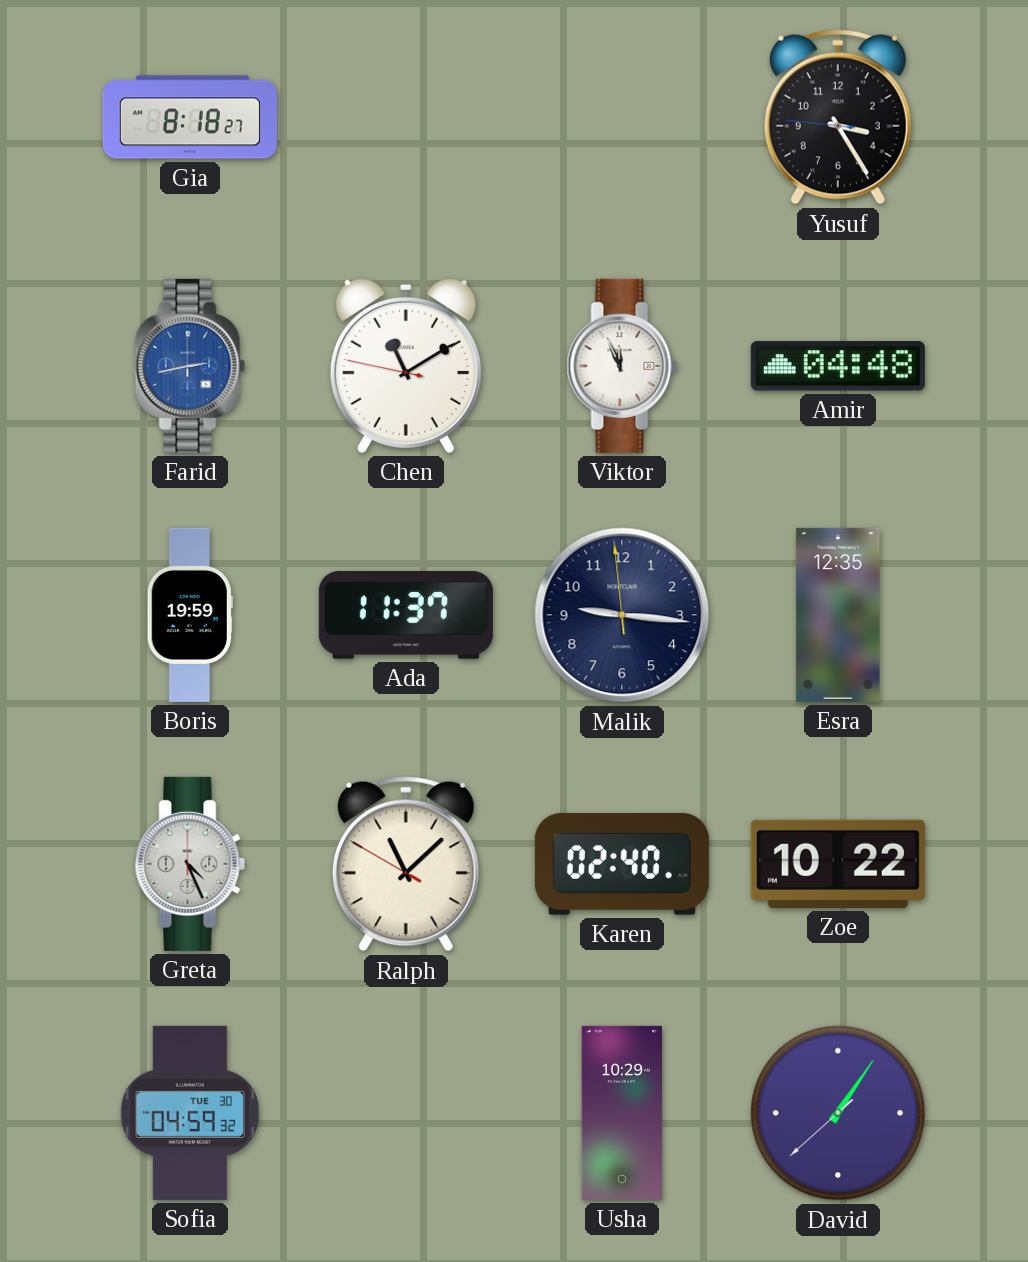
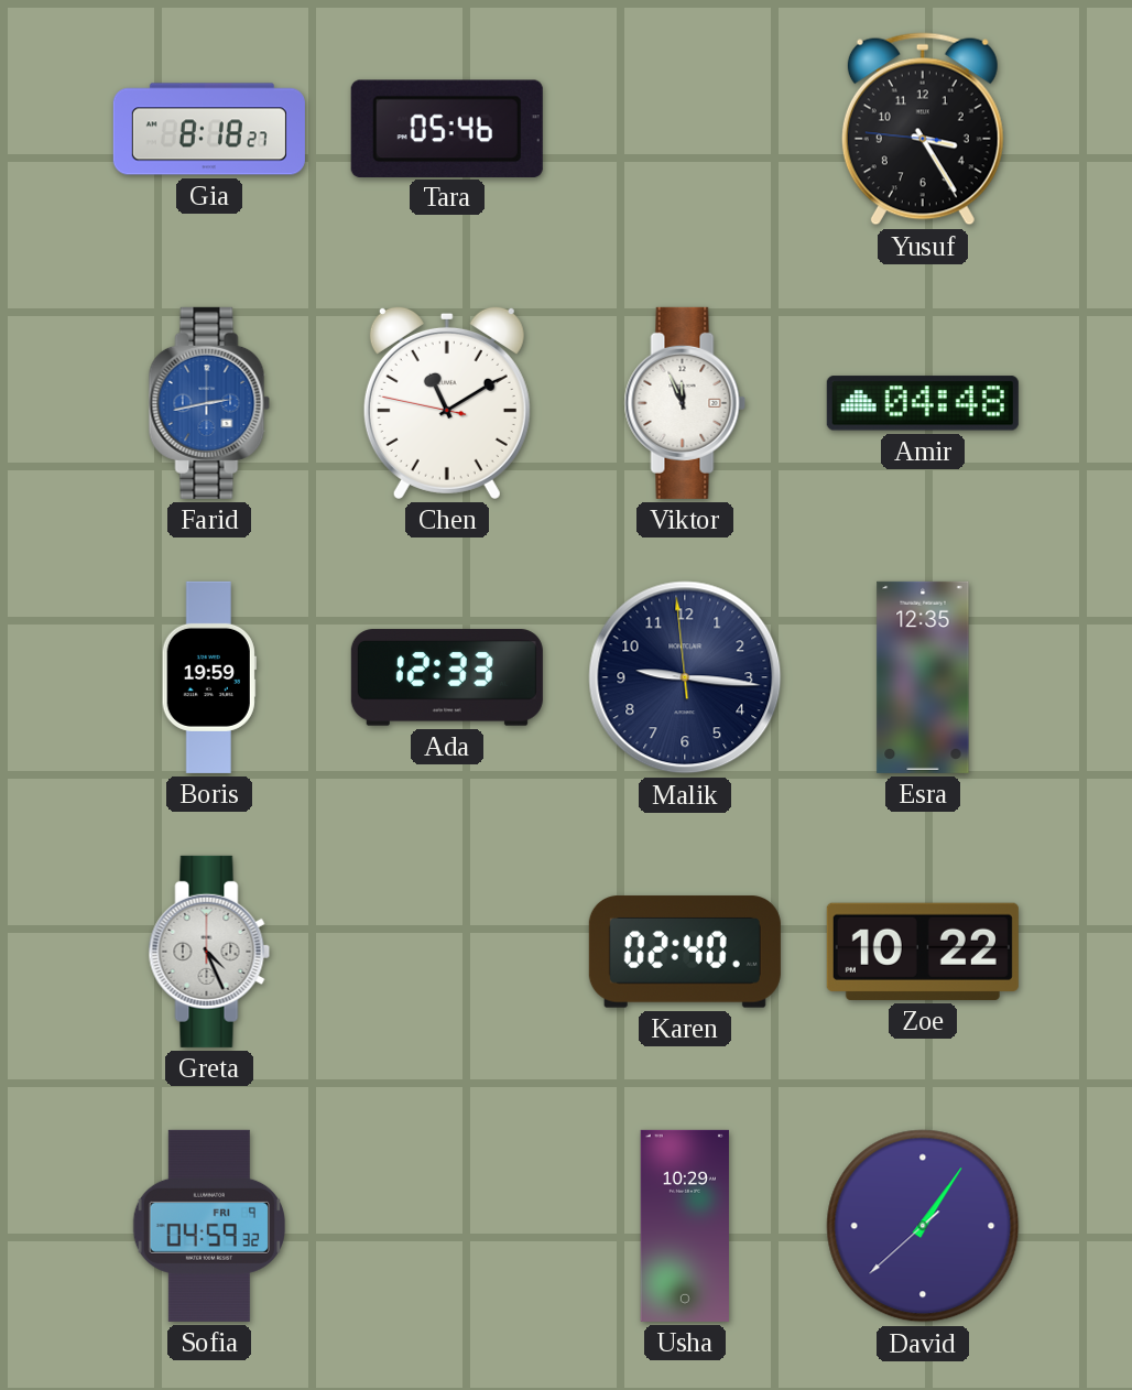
Tara: none -> 05:46 (447, 128)
Ada: 11:37 -> 12:33 (447, 677)
Ralph: 11:07 -> none (406, 864)
Sofia date: TUE 30 -> FRI 9 (208, 1226)
